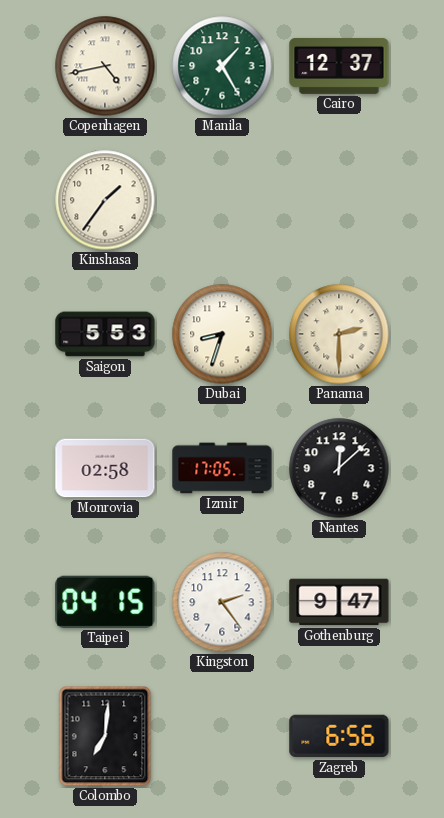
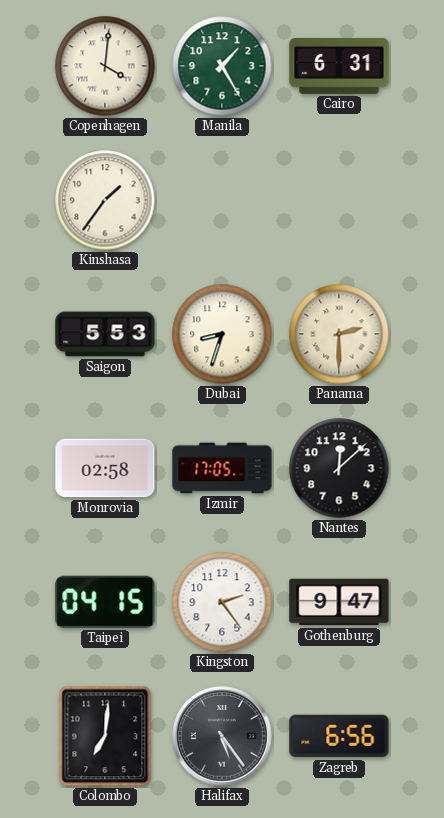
Copenhagen: 4:43 -> 4:01 (105, 66)
Cairo: 12:37 -> 6:31 (339, 66)
Halifax: none -> 5:24 (222, 736)
